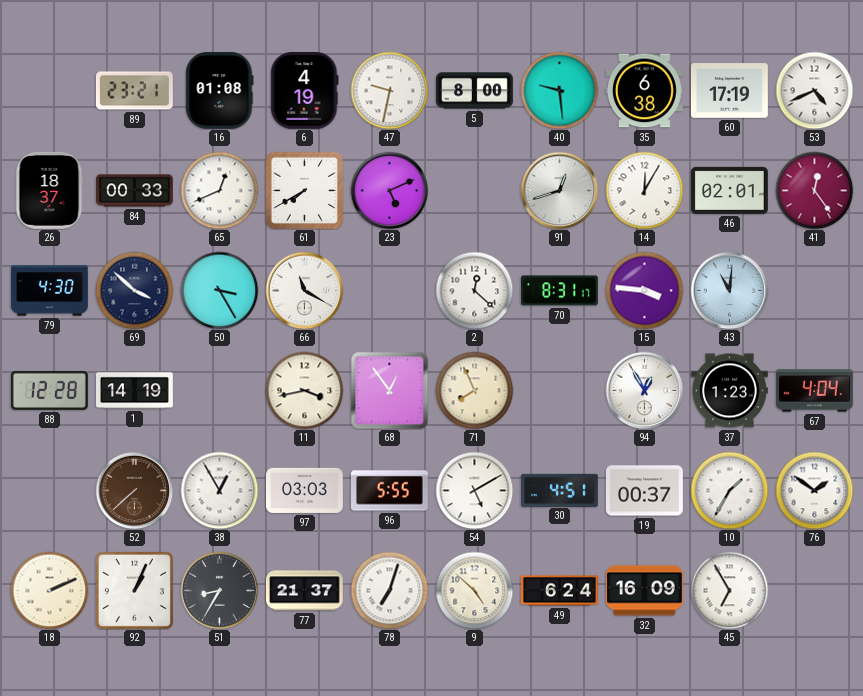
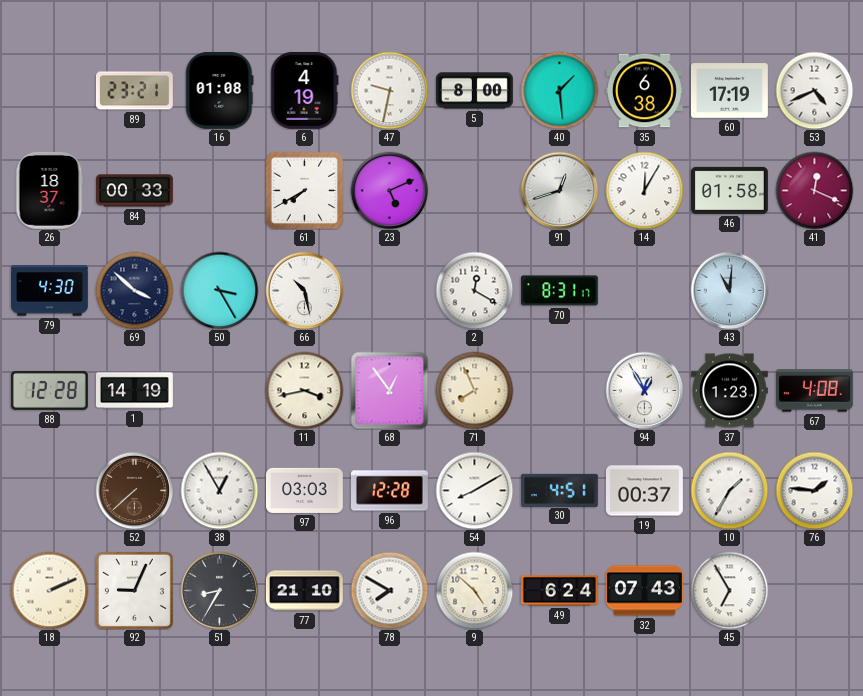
40: 9:29 -> 1:29 (559, 90)
65: 12:41 -> none (219, 190)
46: 02:01 -> 01:58 (729, 190)
41: 12:24 -> 12:19 (814, 190)
66: 11:20 -> 10:28 (304, 290)
2: 12:22 -> 12:20 (474, 290)
15: 3:46 -> none (644, 290)
67: 4:04 -> 4:08 (814, 391)
96: 5:55 -> 12:28 (390, 491)
54: 5:10 -> 8:10 (474, 490)
76: 1:51 -> 1:46 (814, 490)
92: 1:04 -> 9:04 (134, 590)
77: 21:37 -> 21:10 (305, 591)
78: 7:03 -> 7:50 (389, 590)
32: 16:09 -> 07:43 (644, 591)
